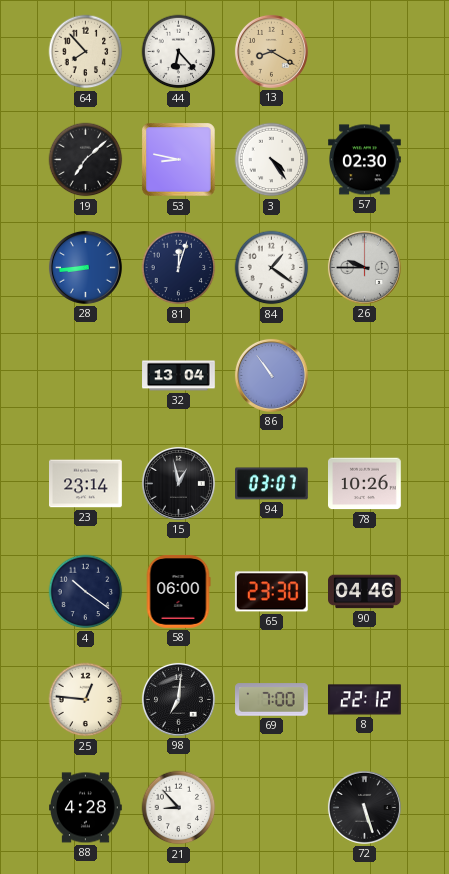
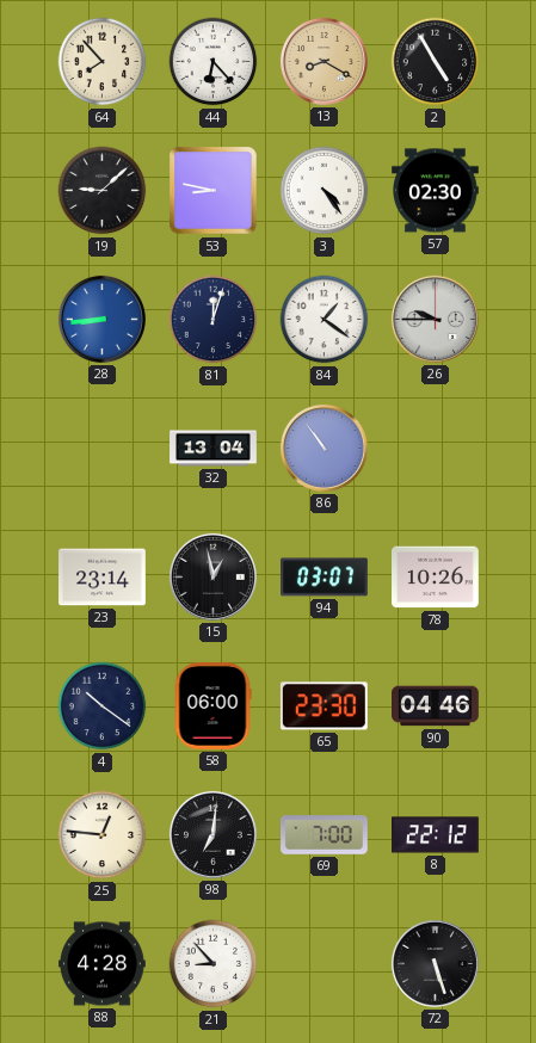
2: none -> 4:55 (436, 62)
19: 7:08 -> 9:08 (103, 191)
